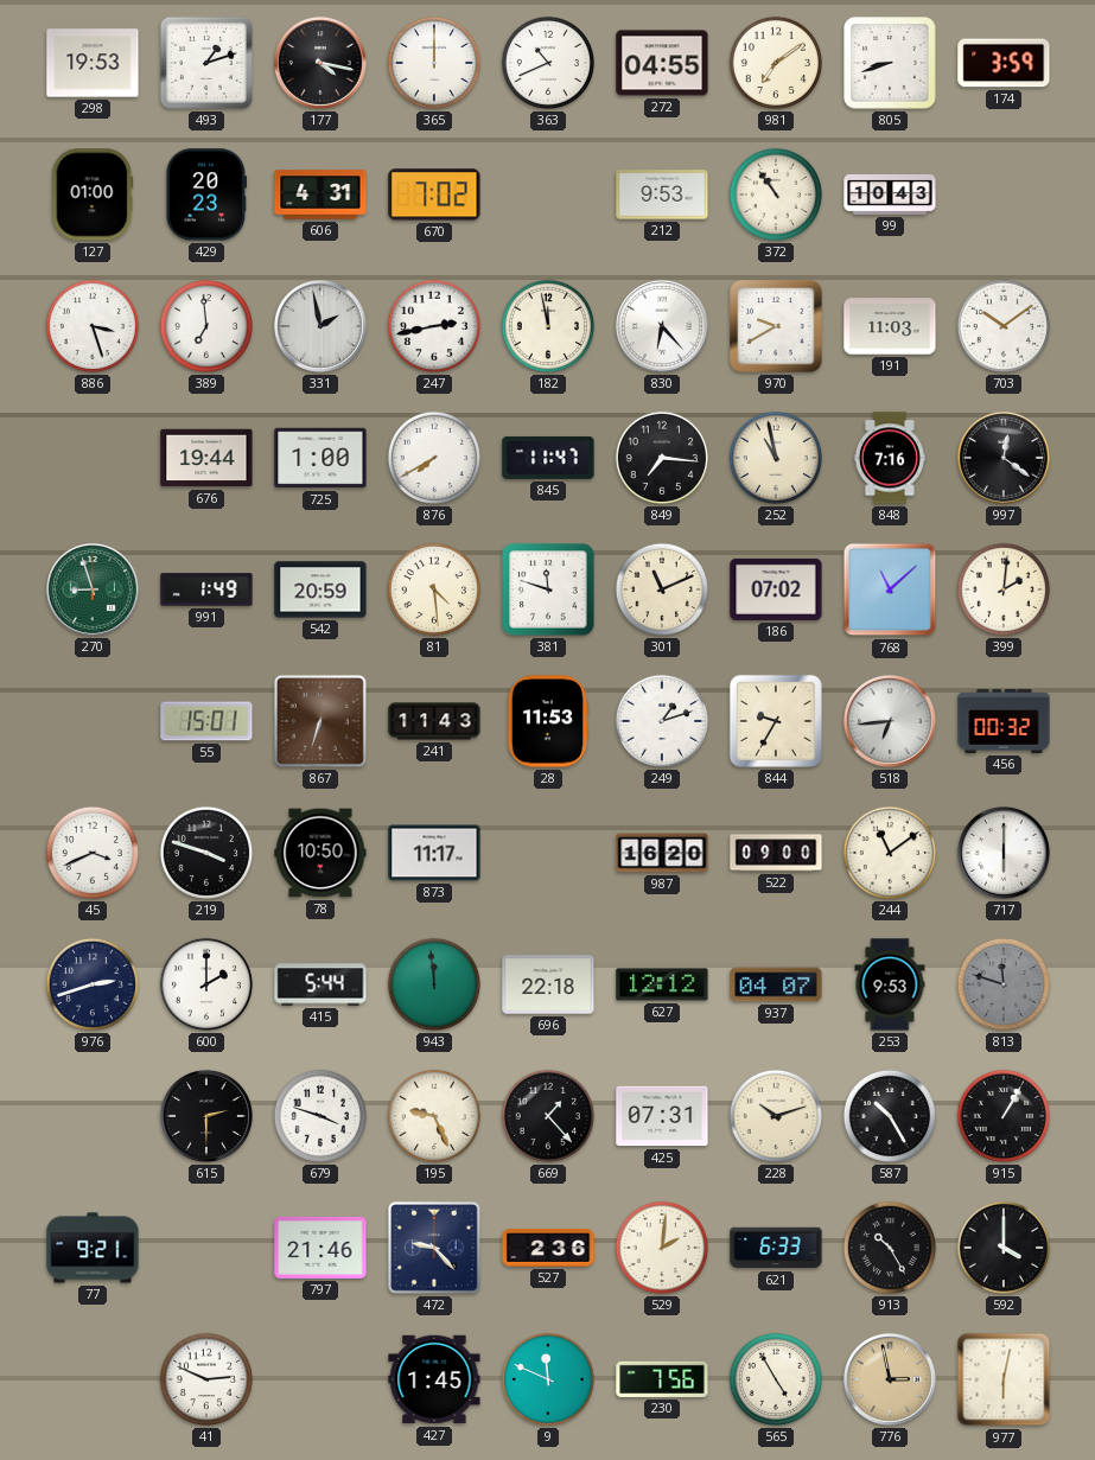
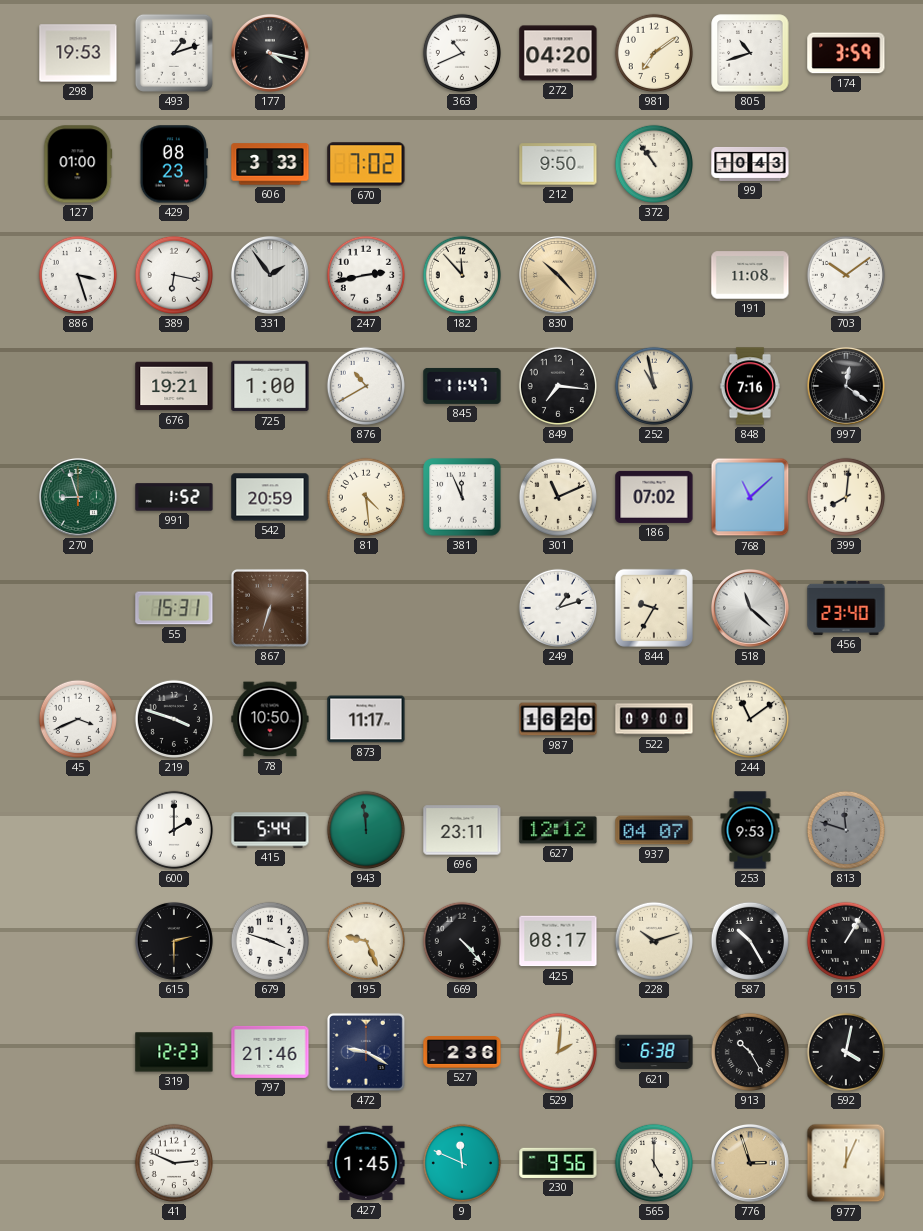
365: 12:00 -> none (434, 63)
272: 04:55 -> 04:20 (558, 53)
805: 8:42 -> 10:42 (750, 53)
429: 20:23 -> 08:23 (173, 164)
606: 4:31 -> 3:33 (270, 164)
212: 9:53 -> 9:50 (558, 164)
389: 6:59 -> 6:17 (174, 275)
331: 1:58 -> 1:54 (270, 275)
182: 11:58 -> 11:53 (462, 275)
830: 6:23 -> 10:23 (558, 275)
830 dial: white -> champagne (558, 275)
970: 9:40 -> none (776, 326)
191: 11:03 -> 11:08 (750, 275)
676: 19:44 -> 19:21 (174, 386)
876: 7:40 -> 10:40 (366, 386)
991: 1:49 -> 1:52 (174, 497)
381: 11:48 -> 11:56 (462, 497)
399: 2:01 -> 8:01 (846, 497)
55: 15:01 -> 15:31 (174, 608)
241: 11:43 -> none (434, 721)
28: 11:53 -> none (547, 721)
518: 6:44 -> 11:22 (750, 608)
456: 00:32 -> 23:40 (846, 608)
717: 6:00 -> none (1004, 853)
976: 2:42 -> none (93, 984)
696: 22:18 -> 23:11 (462, 830)
669: 1:23 -> 4:23 (462, 941)
425: 07:31 -> 08:17 (558, 941)
77: 9:21 -> none (93, 1248)
319: none -> 12:23 (174, 1052)
472: 9:23 -> 9:20 (366, 1052)
621: 6:33 -> 6:38 (654, 1052)
592: 4:00 -> 4:02 (846, 1052)
230: 7:56 -> 9:56 (558, 1163)
565: 4:55 -> 5:00 (654, 1163)
776: 2:58 -> 2:57 (750, 1163)
977: 6:02 -> 12:04 (846, 1163)
